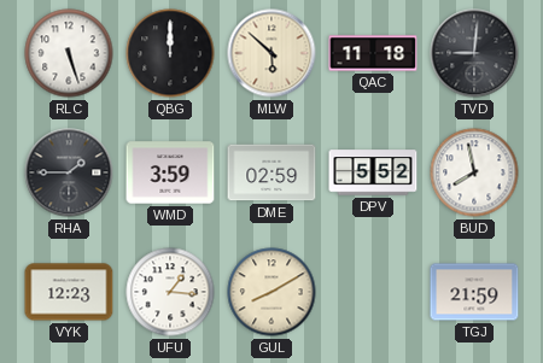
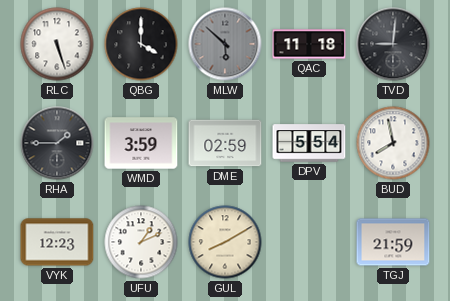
QBG: 12:00 -> 4:00 (141, 44)
MLW dial: cream -> grey (225, 44)
DPV: 5:52 -> 5:54 (309, 143)
UFU: 1:16 -> 1:11 (141, 242)
